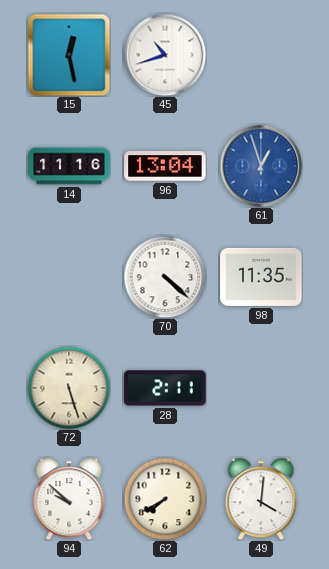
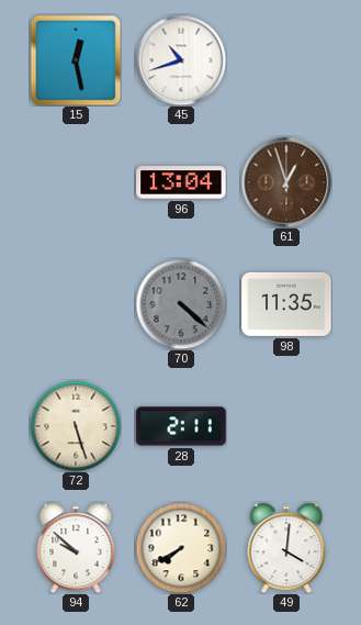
14: 11:16 -> none (69, 166)
61 dial: blue -> brown (286, 182)
70 dial: white -> grey (181, 304)
